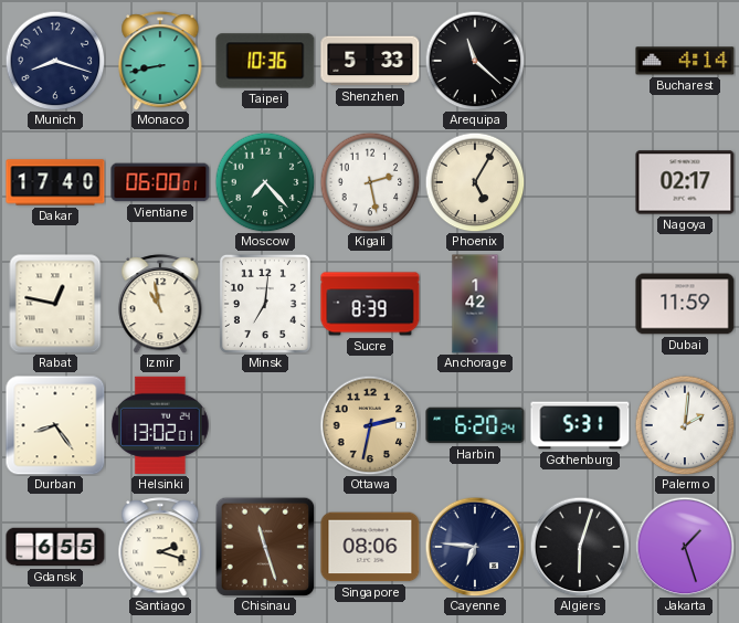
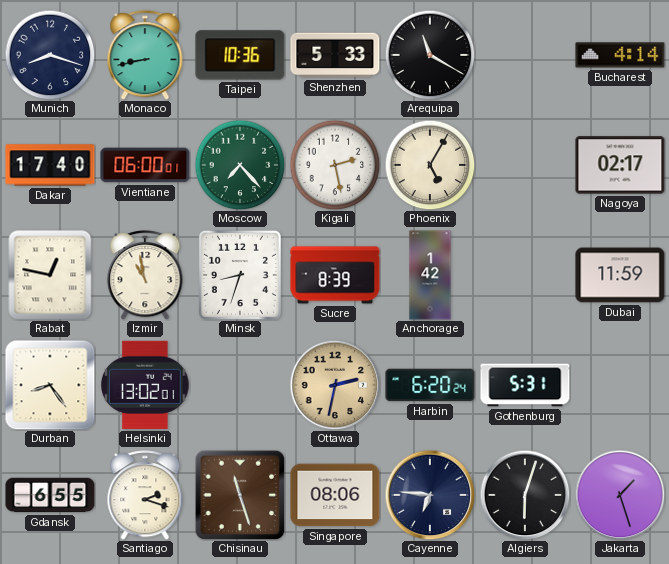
Arequipa: 11:22 -> 11:20 (430, 55)
Minsk: 7:01 -> 8:33 (240, 275)
Palermo: 2:01 -> none (685, 425)
